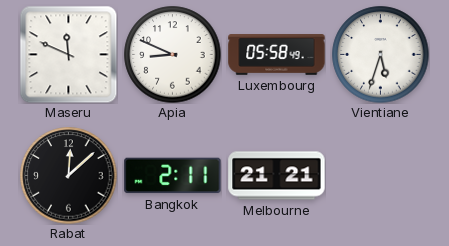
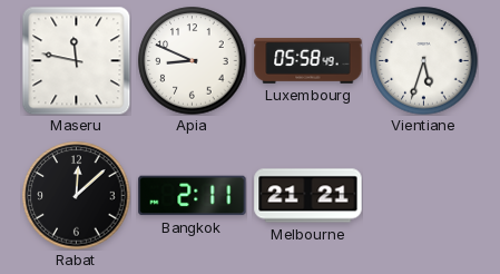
Maseru: 11:49 -> 11:47 (76, 60)
